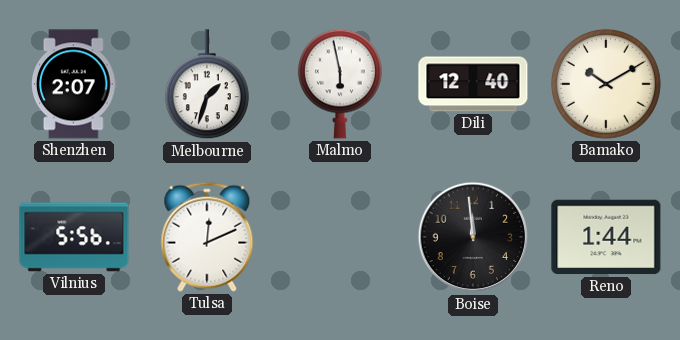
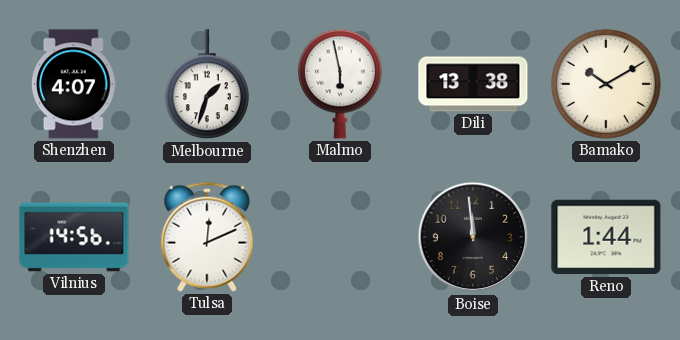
Shenzhen: 2:07 -> 4:07 (74, 84)
Dili: 12:40 -> 13:38 (473, 84)
Vilnius: 5:56 -> 14:56 (74, 237)
